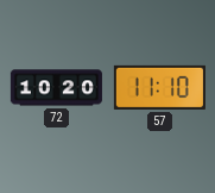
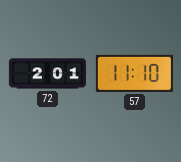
72: 10:20 -> 2:01 (47, 74)
